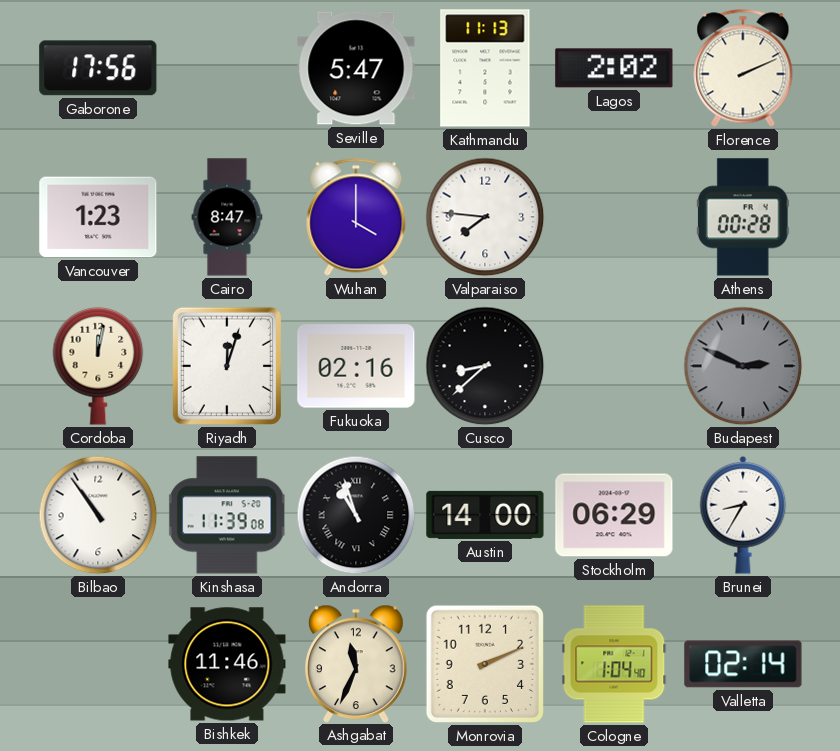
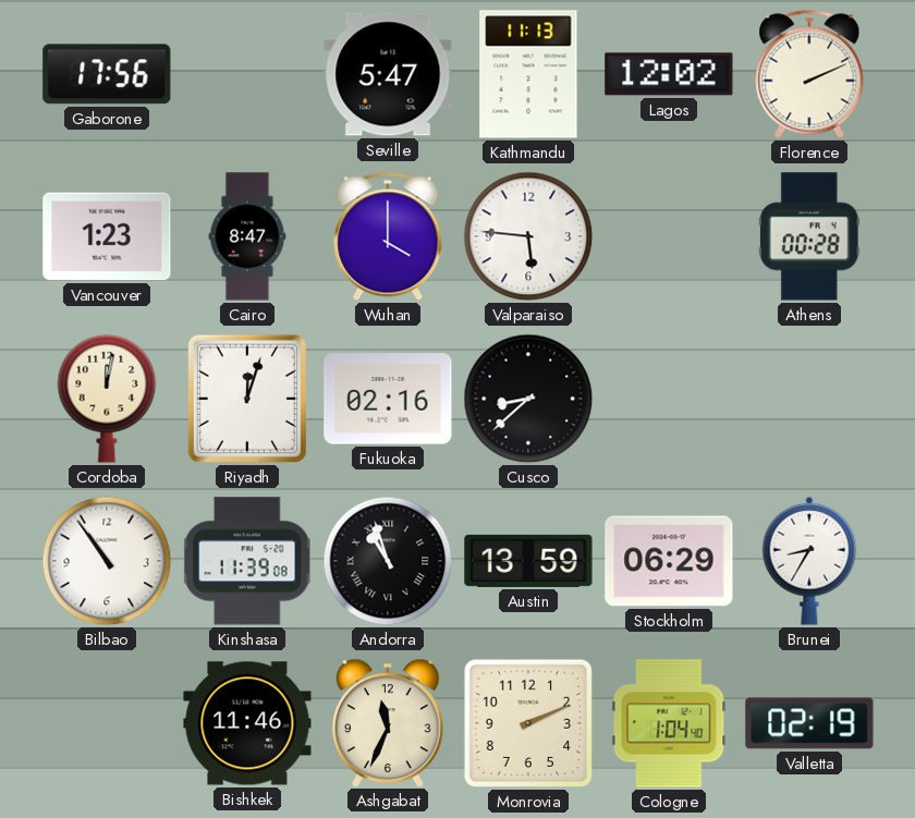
Lagos: 2:02 -> 12:02 (669, 74)
Valparaiso: 7:46 -> 5:46 (528, 236)
Budapest: 2:49 -> none (743, 366)
Austin: 14:00 -> 13:59 (528, 561)
Valletta: 02:14 -> 02:19 (809, 723)
